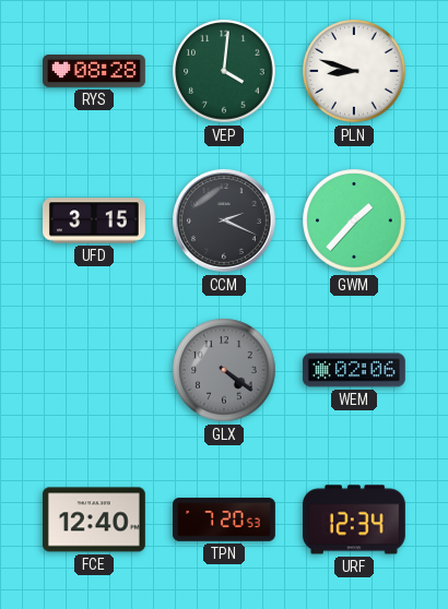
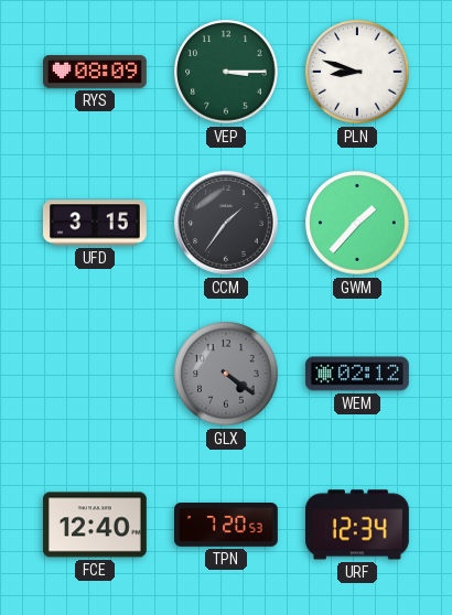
RYS: 08:28 -> 08:09 (96, 72)
VEP: 4:01 -> 3:15 (226, 72)
CCM: 2:19 -> 1:36 (227, 224)
WEM: 02:06 -> 02:12 (357, 374)
